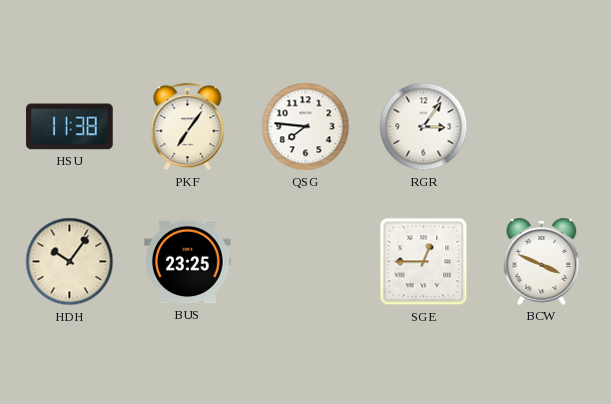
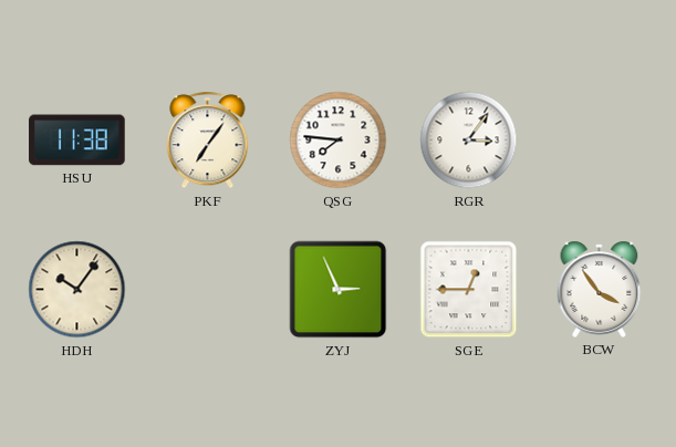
BUS: 23:25 -> none (188, 262)
ZYJ: none -> 2:56 (339, 290)
BCW: 3:49 -> 3:54 (600, 289)
